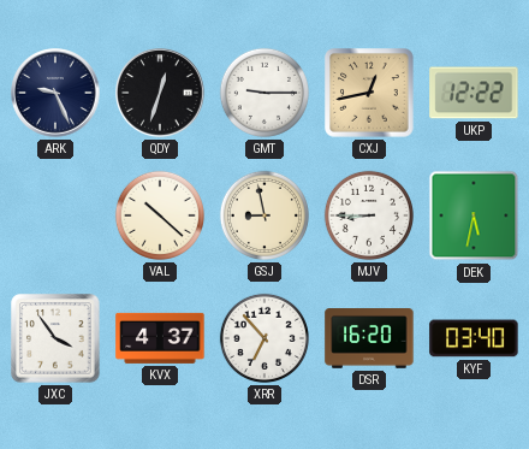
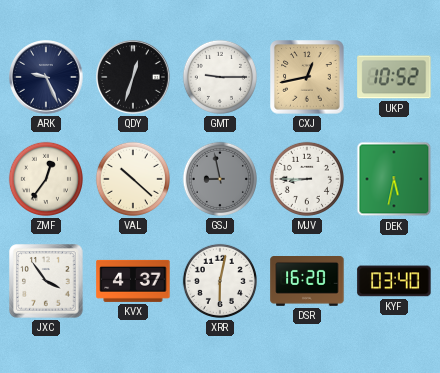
UKP: 12:22 -> 10:52 (394, 77)
ZMF: none -> 12:36 (46, 179)
GSJ dial: cream -> grey (220, 179)
XRR: 6:53 -> 6:02 (220, 281)
